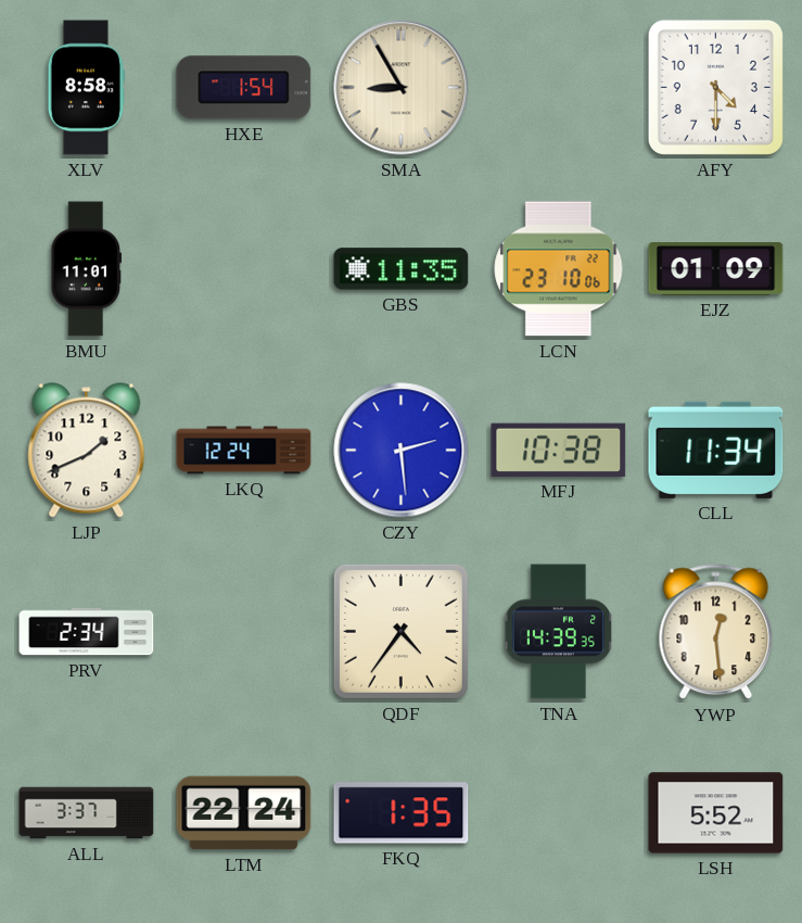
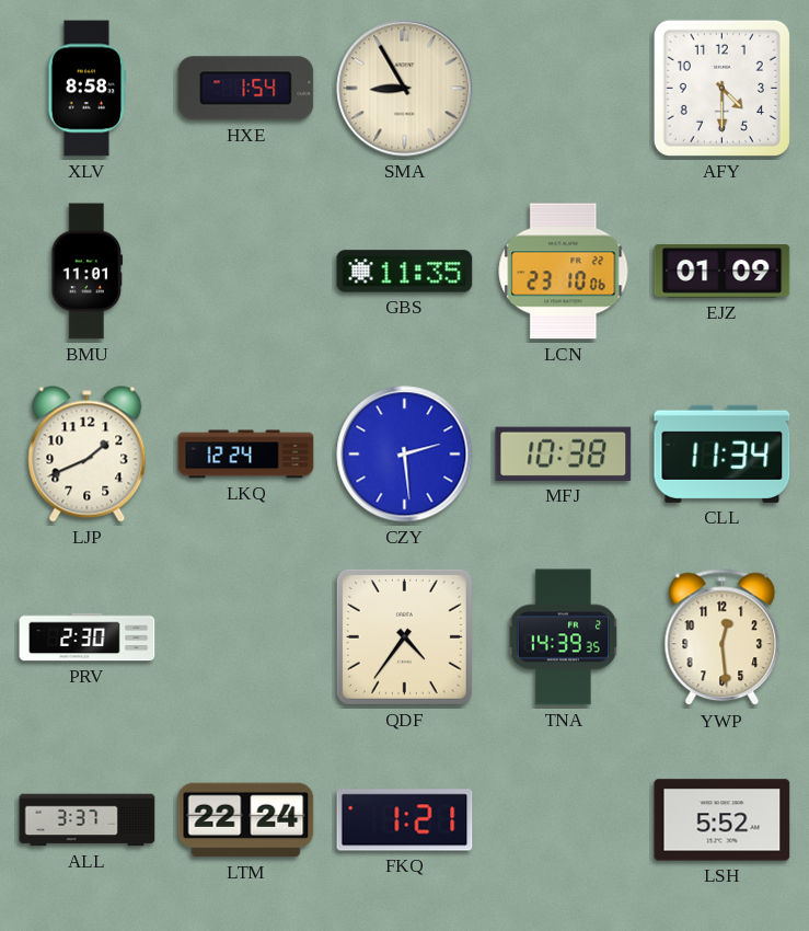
PRV: 2:34 -> 2:30 (88, 637)
FKQ: 1:35 -> 1:21 (405, 820)
